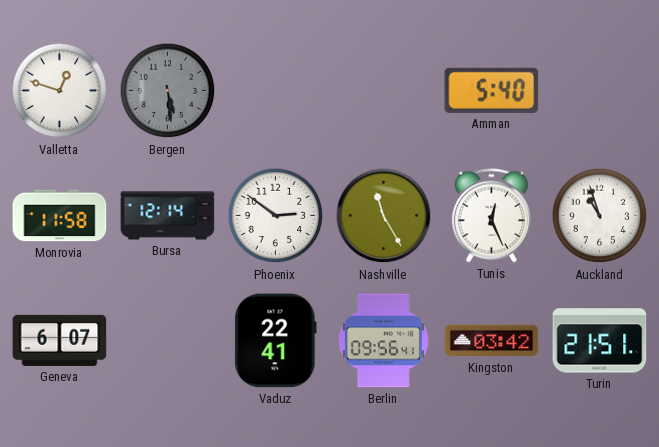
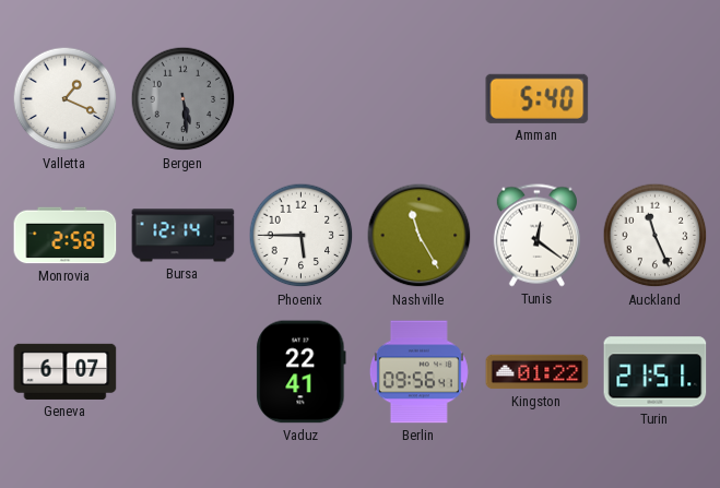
Valletta: 12:48 -> 1:19 (66, 99)
Monrovia: 11:58 -> 2:58 (66, 236)
Phoenix: 2:51 -> 5:45 (302, 236)
Tunis: 12:26 -> 12:21 (536, 236)
Auckland: 10:57 -> 11:26 (656, 236)
Kingston: 03:42 -> 01:22 (538, 372)
